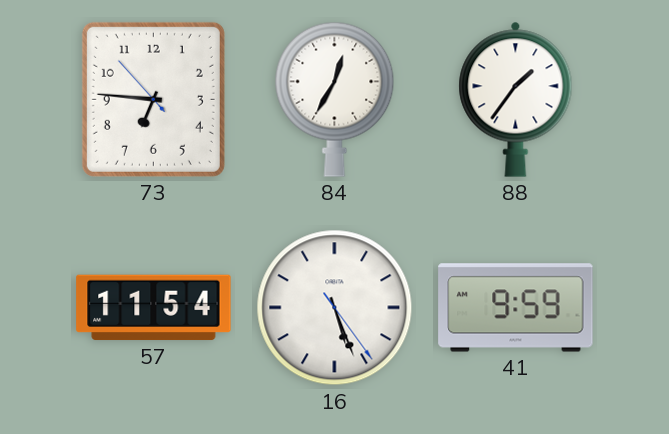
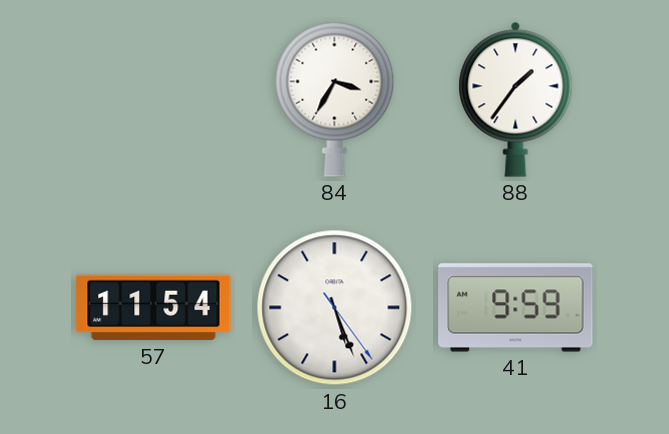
73: 6:45 -> none (153, 99)
84: 12:35 -> 3:35 (335, 99)
